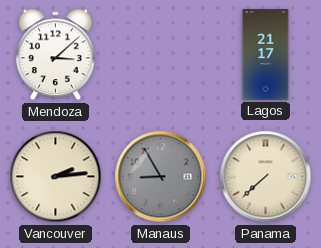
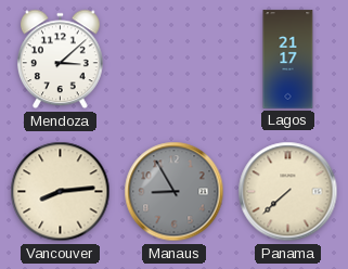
Vancouver: 2:14 -> 8:14 (61, 192)
